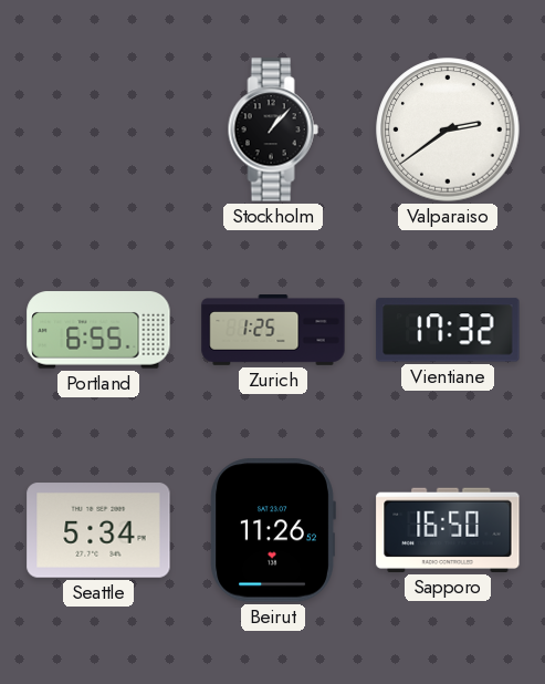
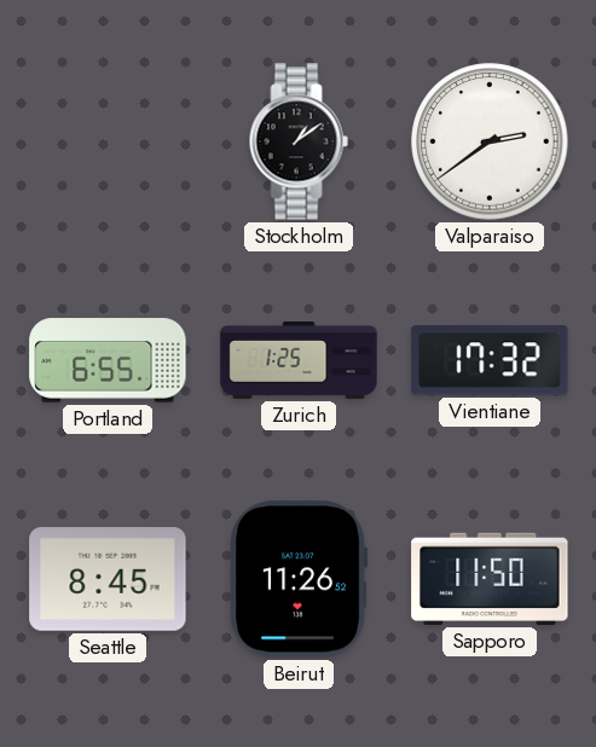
Stockholm: 1:07 -> 1:09 (299, 141)
Seattle: 5:34 -> 8:45 (108, 579)
Sapporo: 16:50 -> 11:50 (490, 579)
